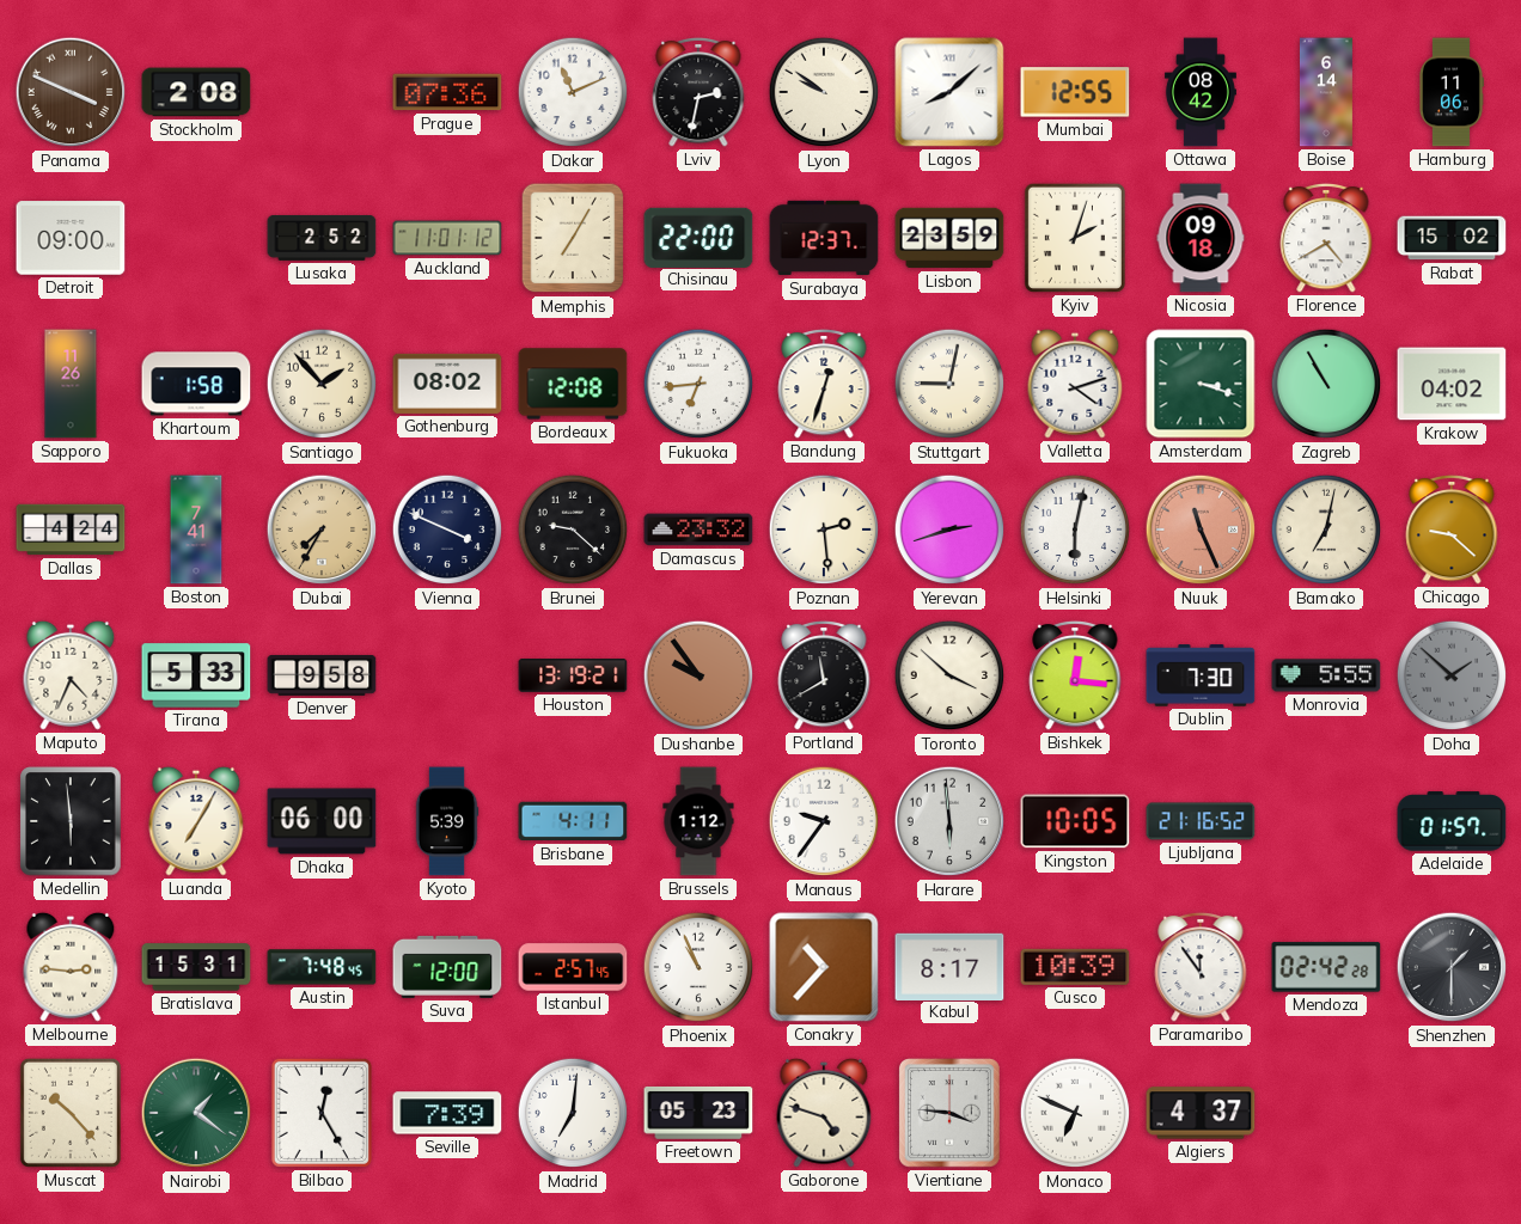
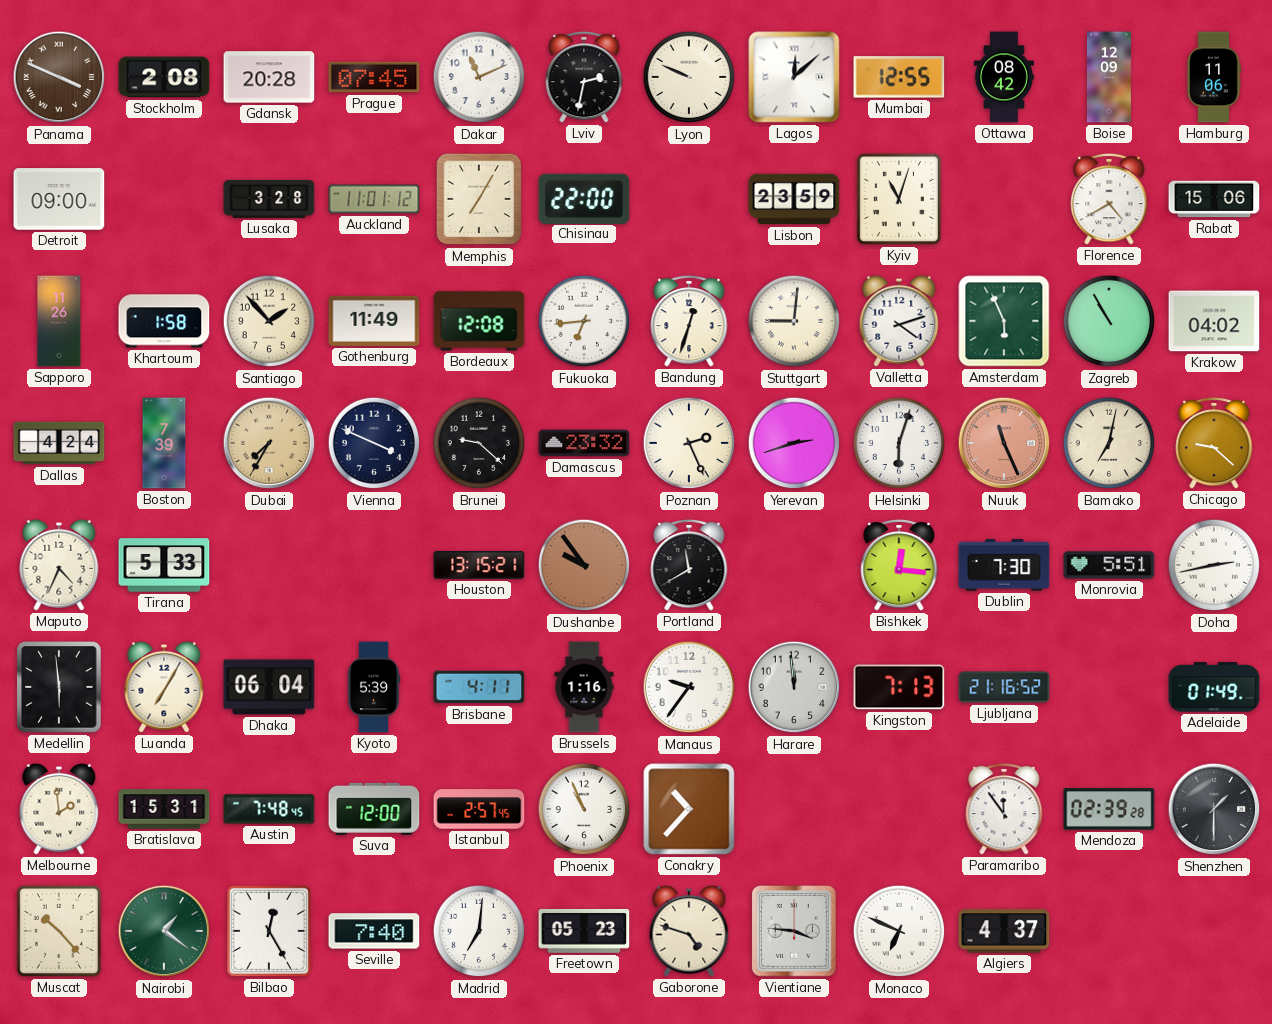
Gdansk: none -> 20:28 (269, 77)
Prague: 07:36 -> 07:45 (374, 77)
Lyon: 9:51 -> 9:49 (689, 77)
Lagos: 8:08 -> 12:08 (794, 77)
Boise: 6:14 -> 12:09 (1109, 77)
Lusaka: 2:52 -> 3:28 (269, 199)
Surabaya: 12:37 -> none (824, 238)
Kyiv: 2:03 -> 11:03 (899, 199)
Nicosia: 09:18 -> none (1201, 238)
Rabat: 15:02 -> 15:06 (1214, 199)
Gothenburg: 08:02 -> 11:49 (374, 321)
Stuttgart: 9:02 -> 9:01 (794, 321)
Amsterdam: 3:18 -> 5:56 (1004, 321)
Boston: 7:41 -> 7:39 (164, 443)
Poznan: 2:29 -> 2:26 (689, 443)
Helsinki: 6:02 -> 6:03 (899, 443)
Denver: 9:58 -> none (322, 675)
Houston: 13:19 -> 13:15 (479, 566)
Toronto: 3:52 -> none (949, 675)
Monrovia: 5:55 -> 5:51 (1109, 565)
Doha: 1:52 -> 2:43 (1214, 565)
Doha dial: grey -> white (1214, 565)
Dhaka: 06:00 -> 06:04 (269, 687)
Brussels: 1:12 -> 1:16 (584, 687)
Harare: 5:59 -> 11:59 (794, 687)
Kingston: 10:05 -> 7:13 (899, 687)
Adelaide: 01:57 -> 01:49 (1214, 687)
Melbourne: 2:46 -> 1:59 (59, 809)
Kabul: 8:17 -> none (949, 966)
Cusco: 10:39 -> none (1075, 967)
Mendoza: 02:42 -> 02:39 (1109, 809)
Seville: 7:39 -> 7:40 (374, 931)
